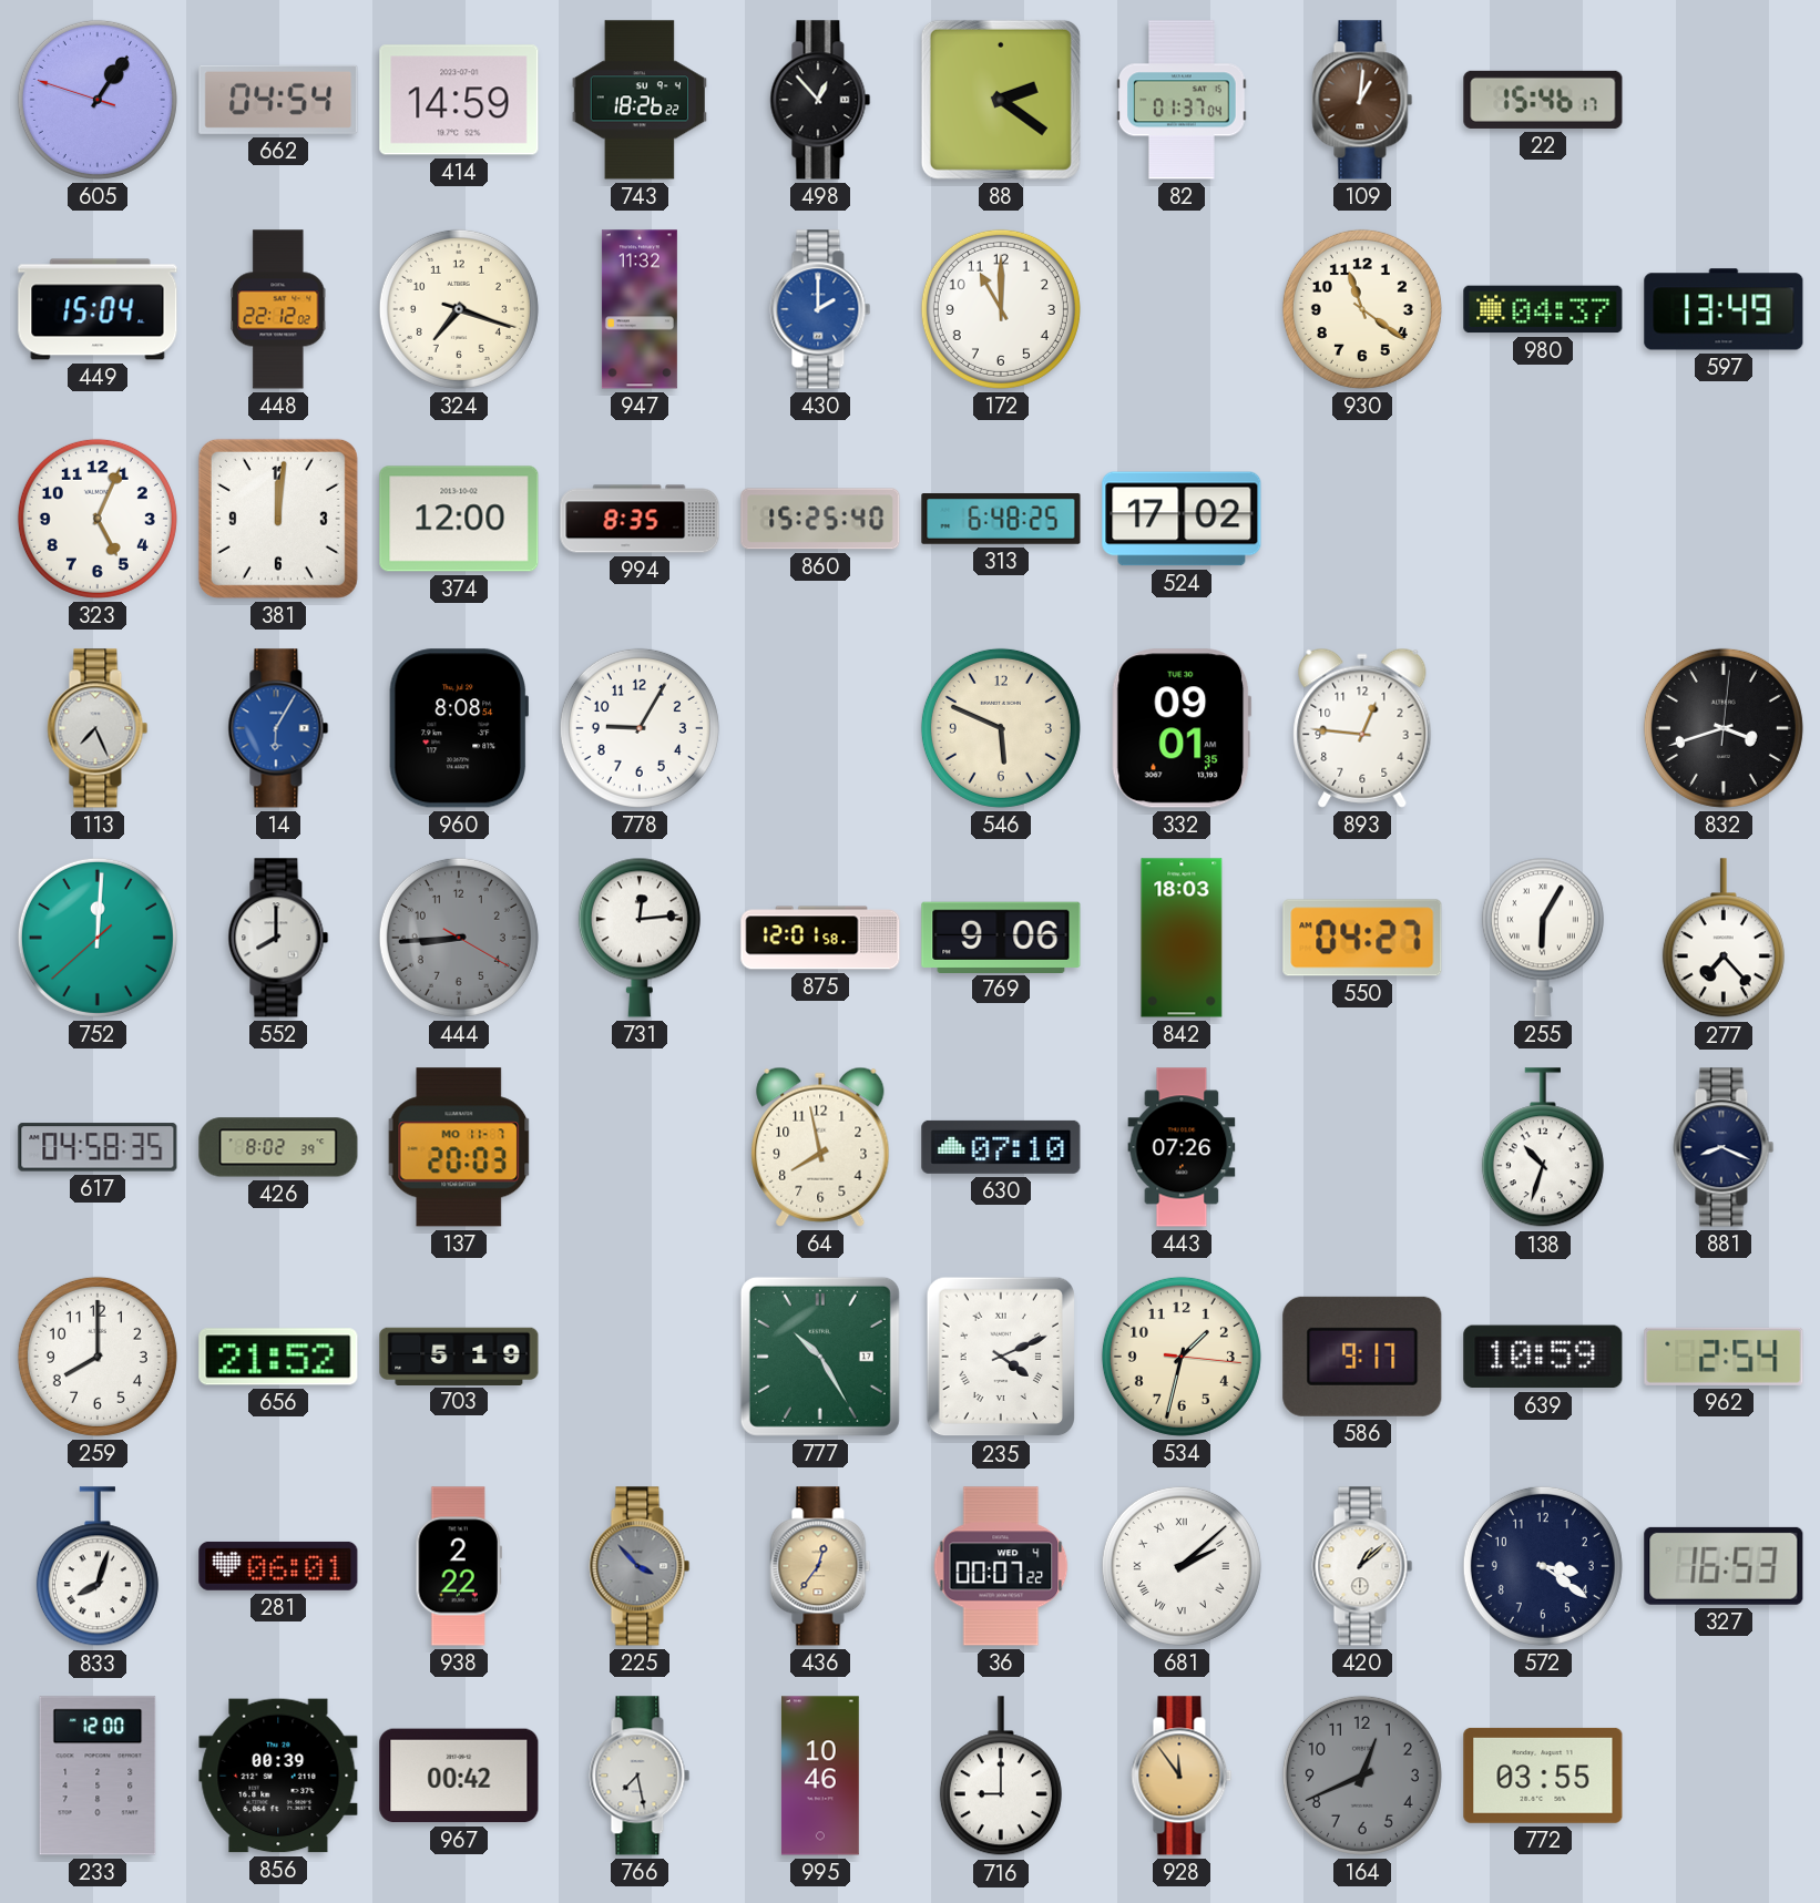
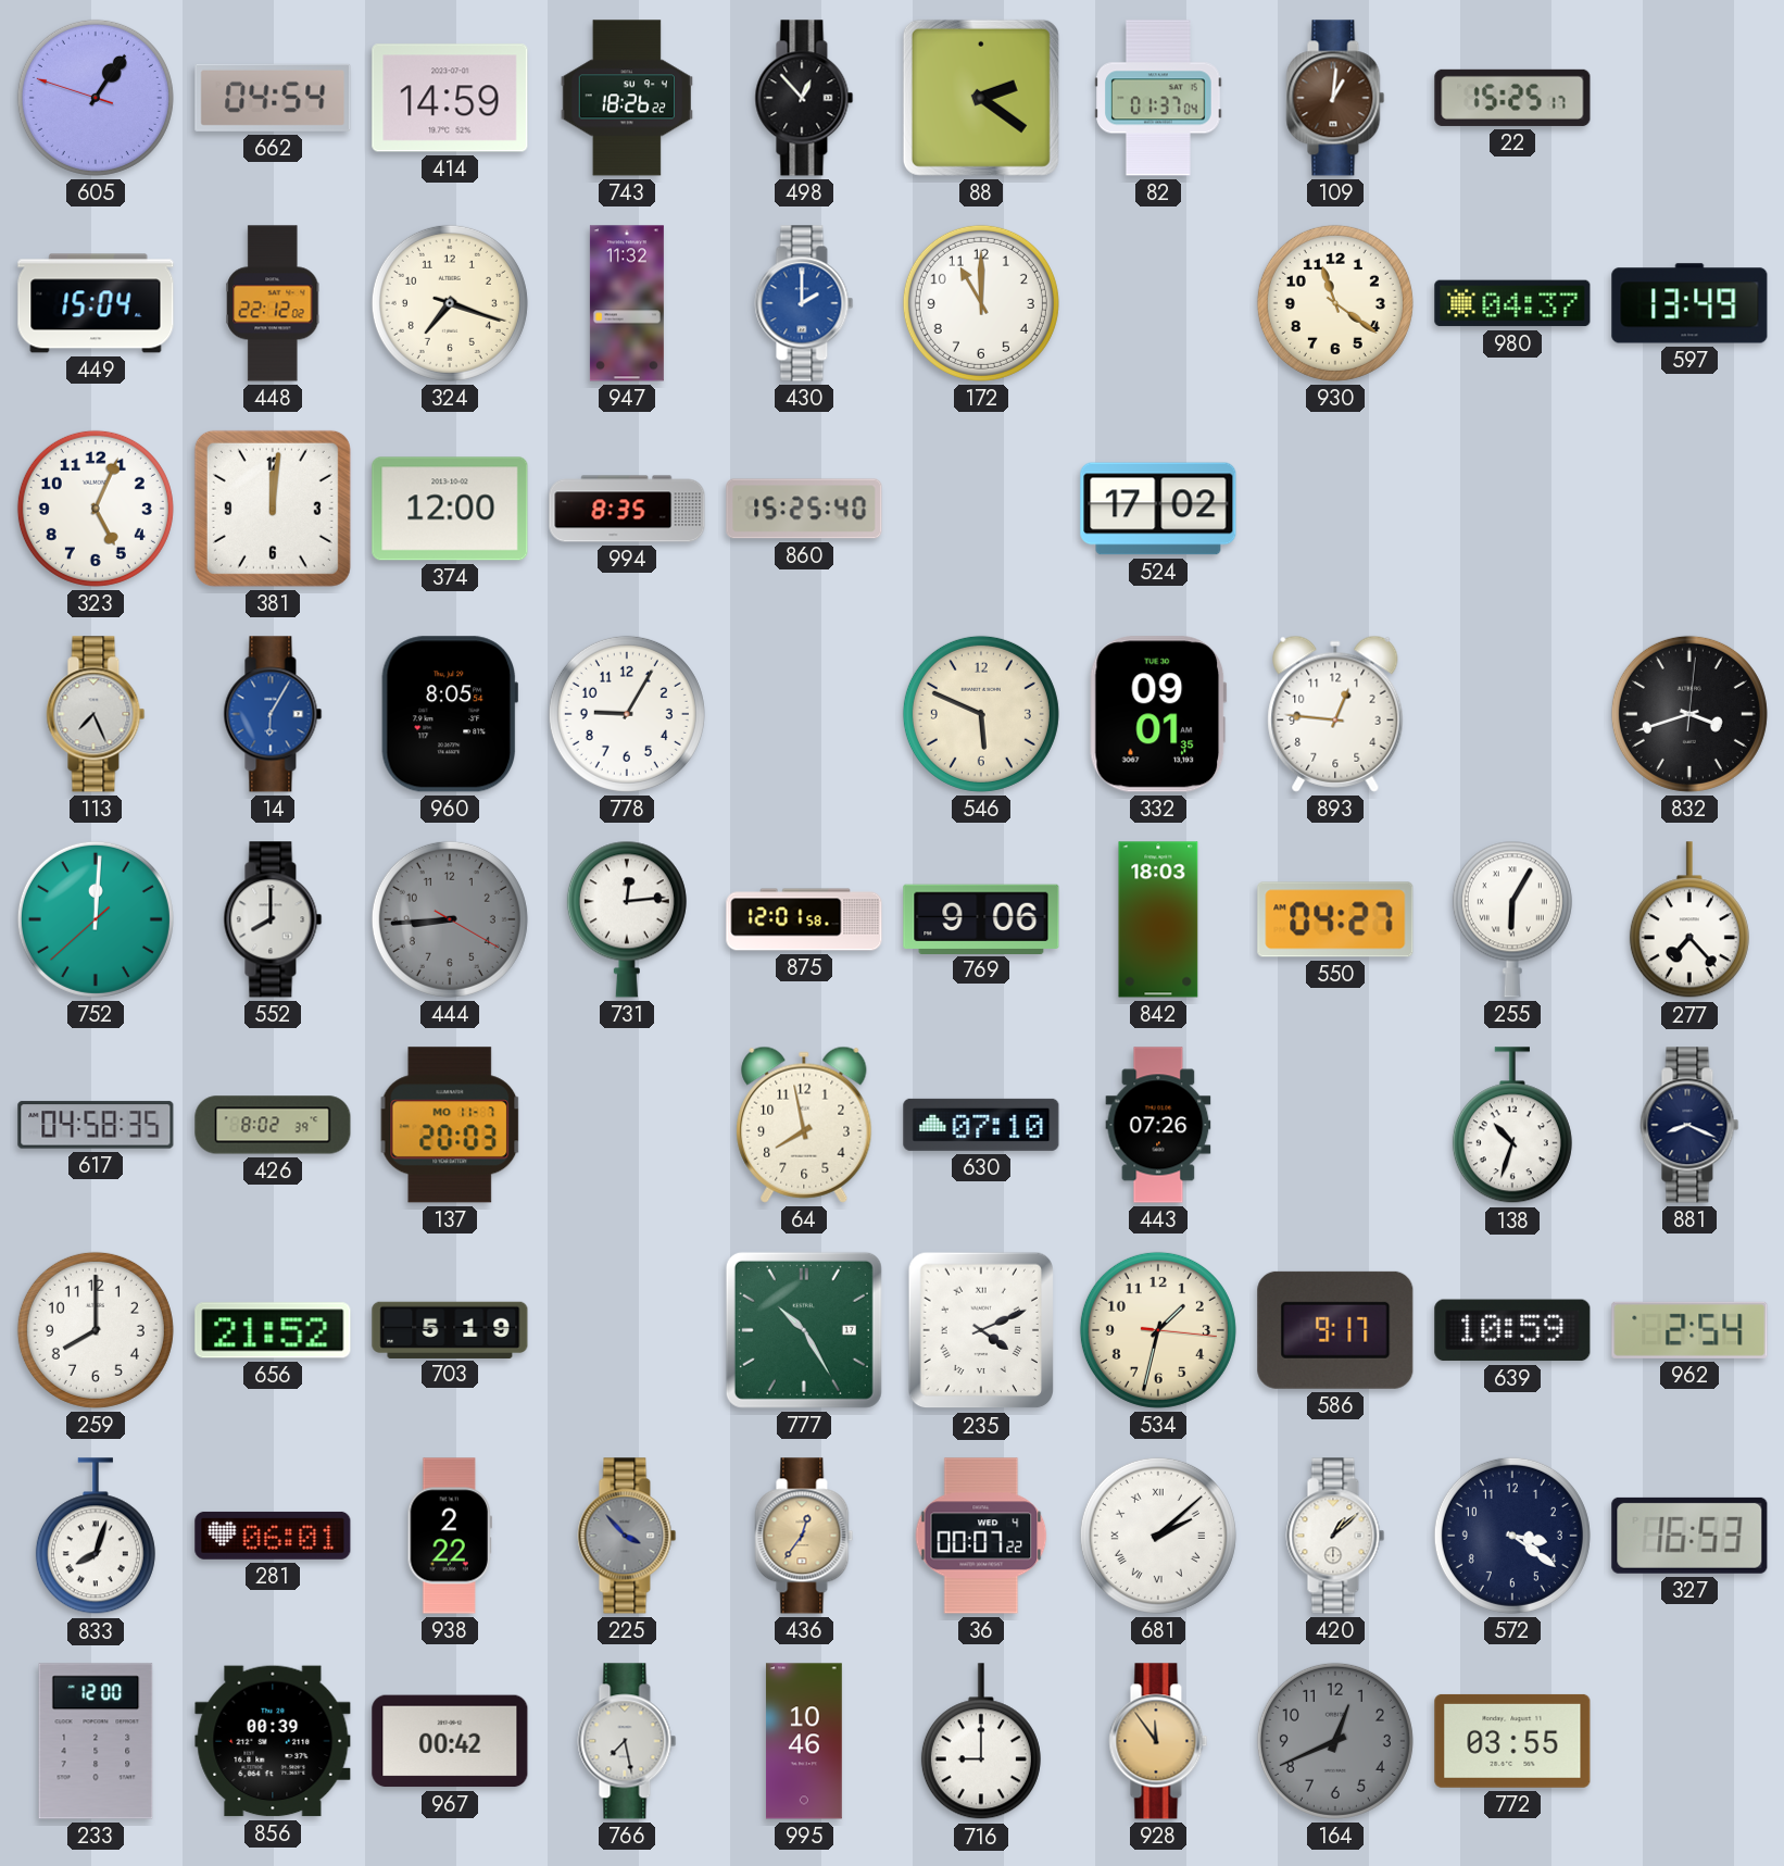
22: 15:46 -> 15:25 (1512, 98)
313: 6:48 -> none (1001, 519)
960: 8:08 -> 8:05 (449, 714)
